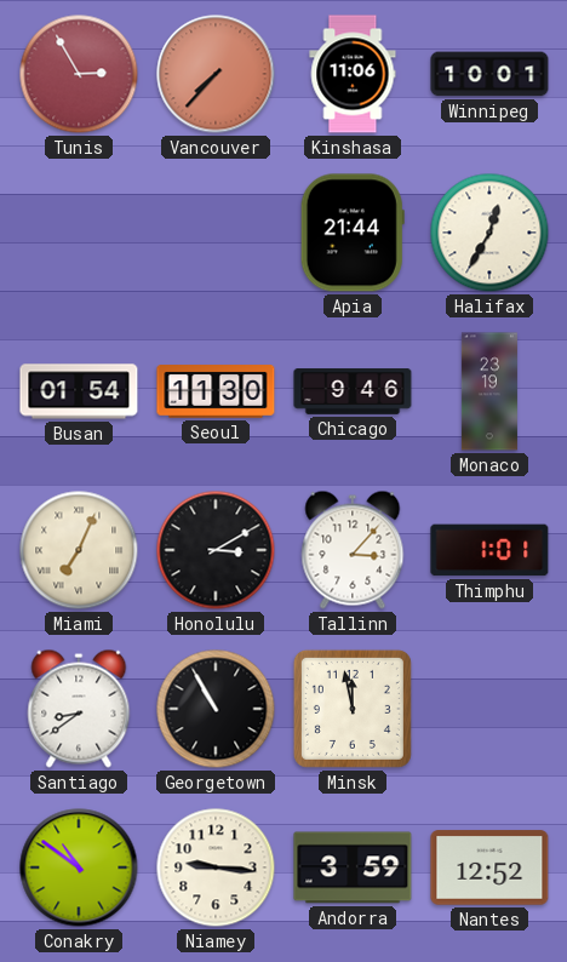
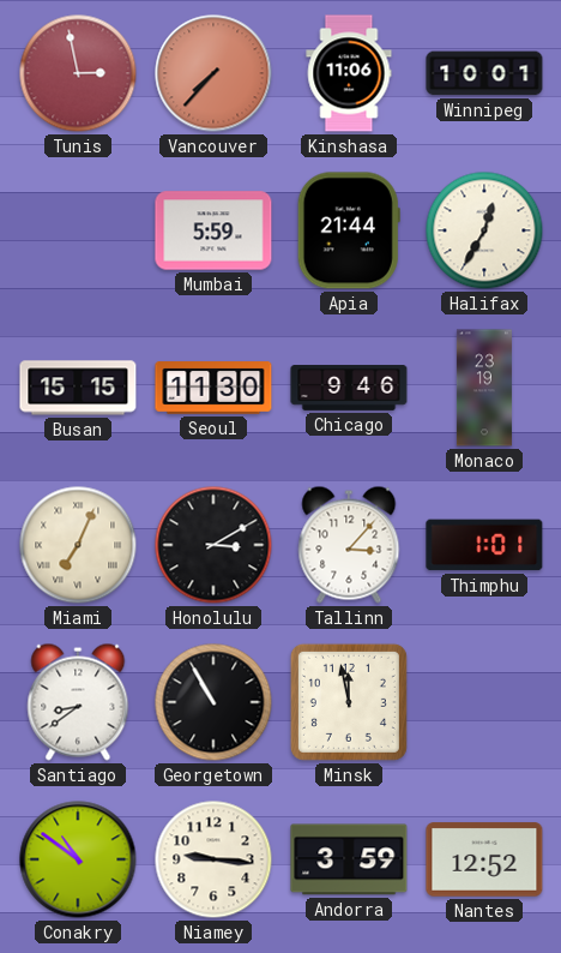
Tunis: 2:55 -> 2:58 (78, 73)
Mumbai: none -> 5:59 (213, 230)
Busan: 01:54 -> 15:15 (78, 388)
